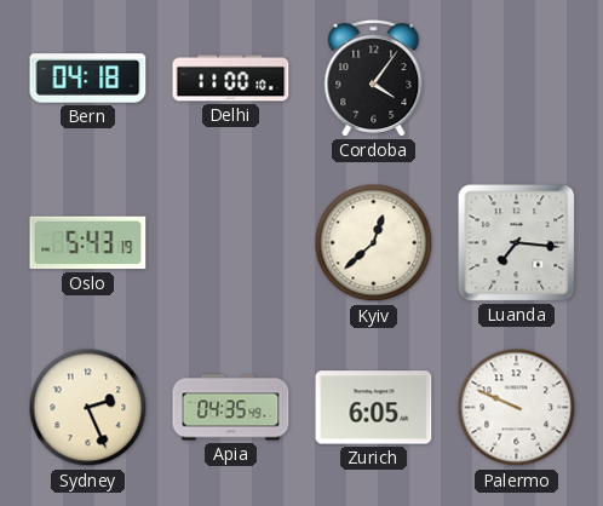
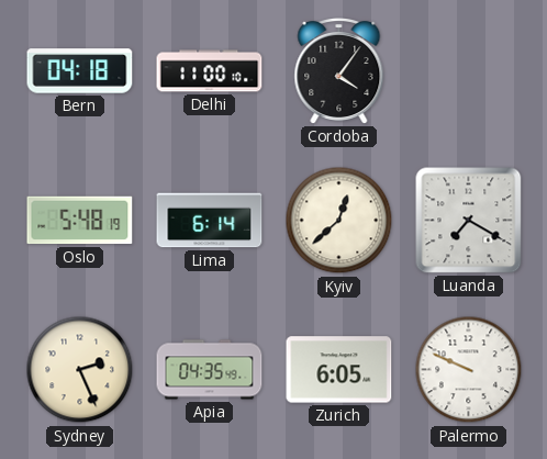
Oslo: 5:43 -> 5:48 (80, 221)
Lima: none -> 6:14 (210, 221)
Luanda: 7:16 -> 7:20 (469, 221)
